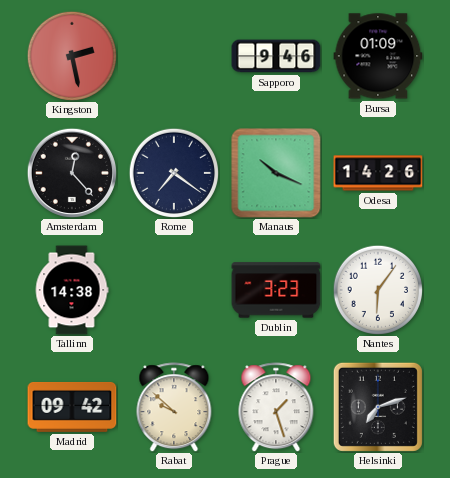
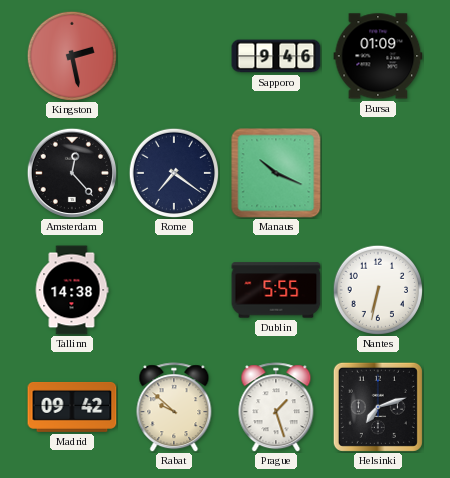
Odesa: 14:26 -> none (378, 173)
Dublin: 3:23 -> 5:55 (276, 290)
Nantes: 6:06 -> 6:32 (377, 289)
